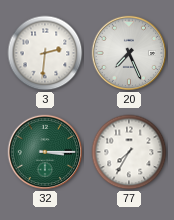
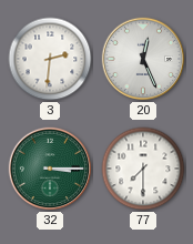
20: 7:26 -> 12:26 (143, 59)
77: 7:35 -> 7:30 (143, 169)
